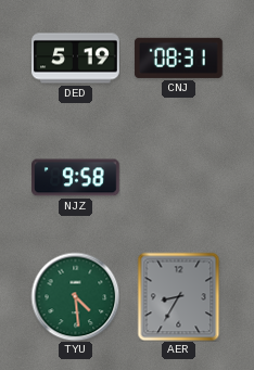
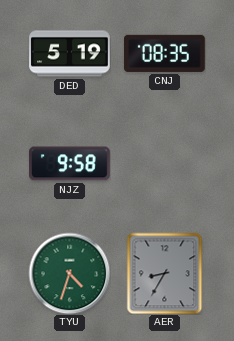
CNJ: 08:31 -> 08:35 (164, 53)
TYU: 4:29 -> 4:33 (69, 273)
